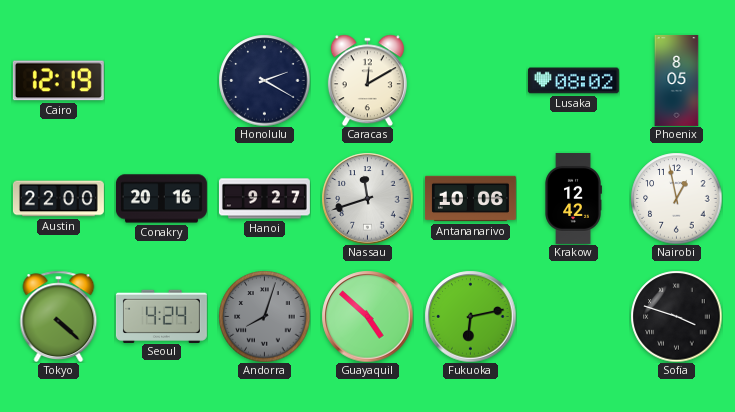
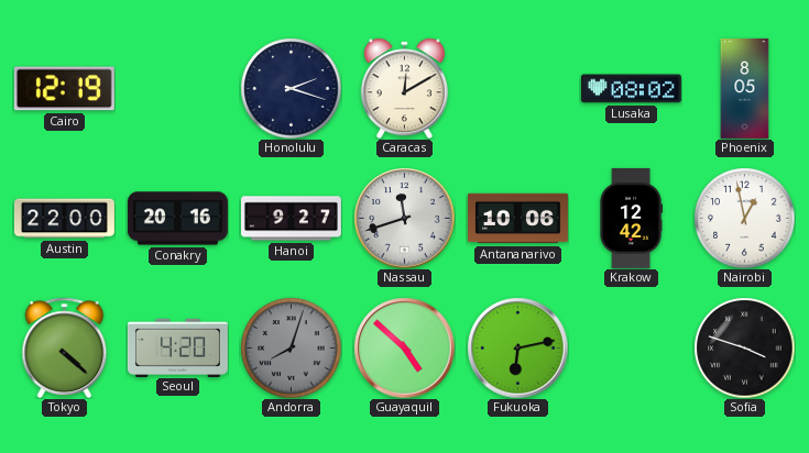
Honolulu: 2:20 -> 2:18 (291, 88)
Seoul: 4:24 -> 4:20 (177, 347)
